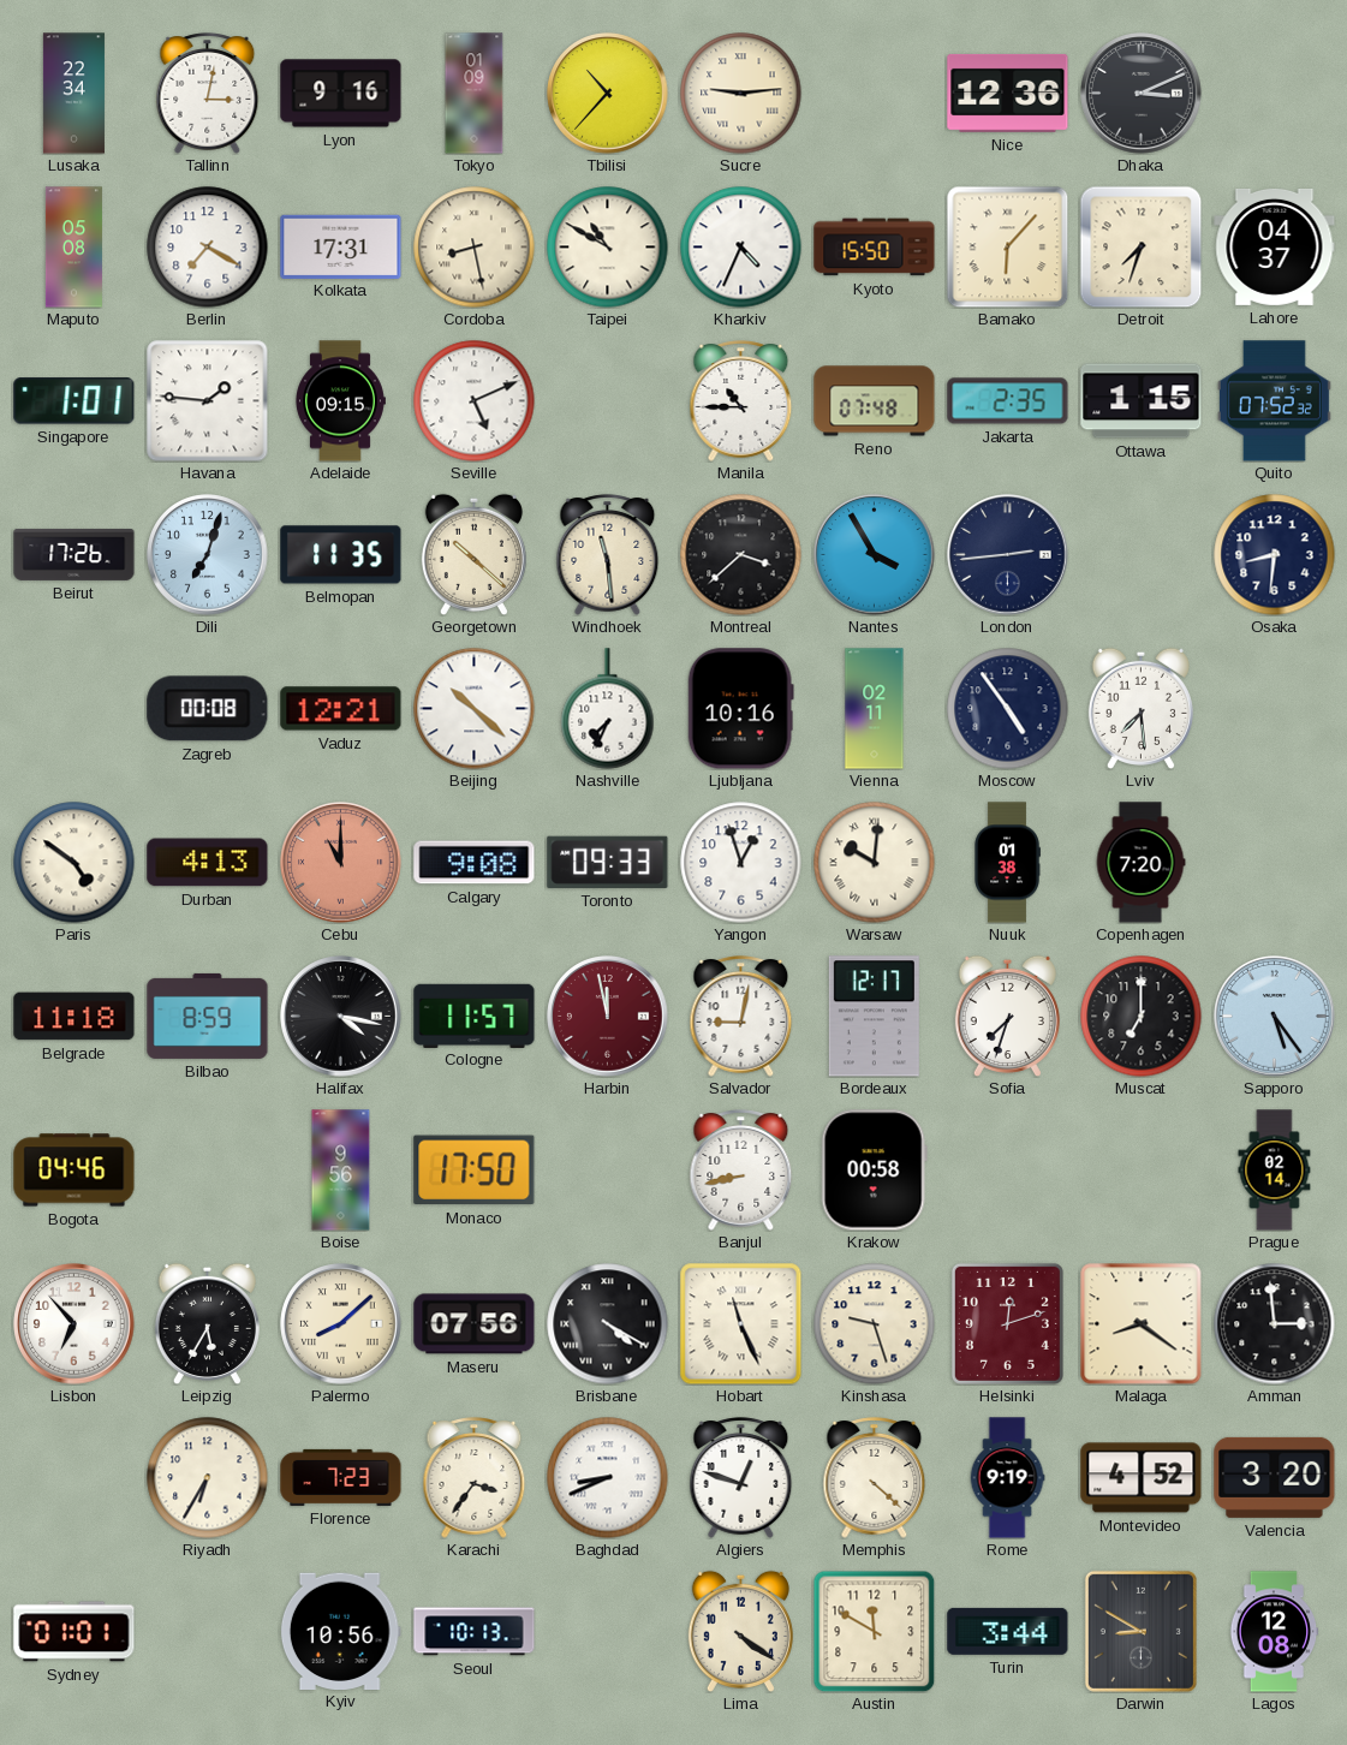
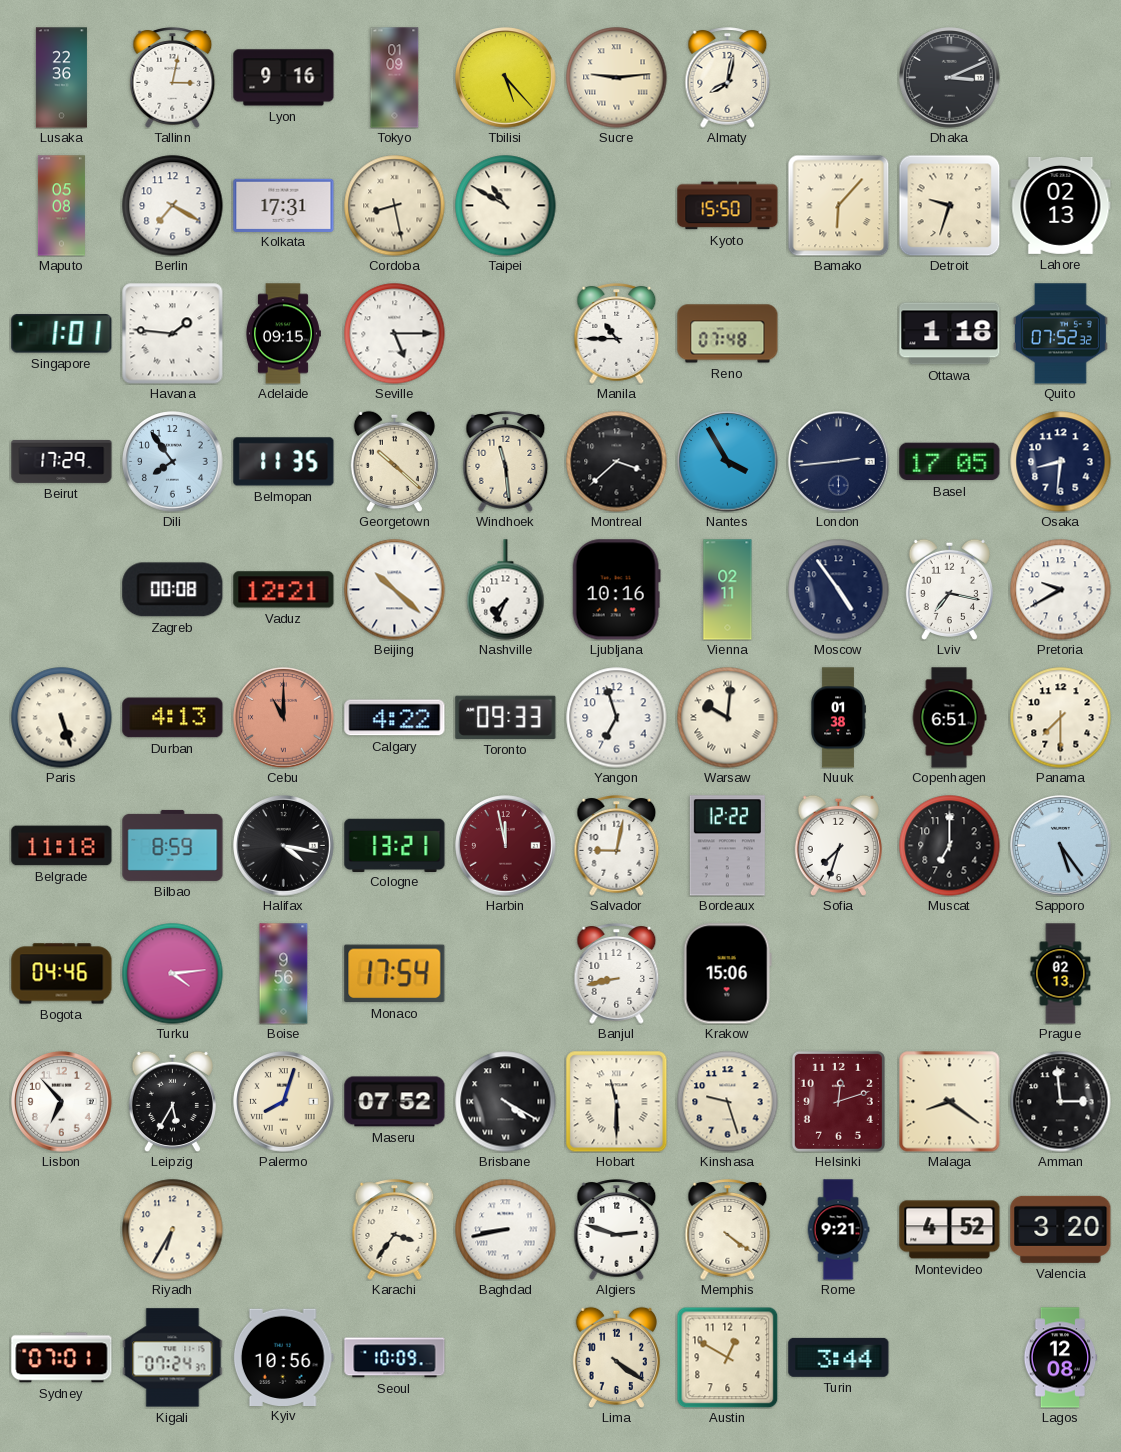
Lusaka: 22:34 -> 22:36 (61, 78)
Tbilisi: 10:37 -> 5:23 (506, 78)
Almaty: none -> 8:02 (728, 78)
Nice: 12:36 -> none (1008, 93)
Kharkiv: 4:34 -> none (741, 248)
Detroit: 7:33 -> 9:33 (949, 205)
Lahore: 04:37 -> 02:13 (1061, 205)
Seville: 5:11 -> 5:15 (395, 334)
Jakarta: 2:35 -> none (1008, 401)
Ottawa: 1:15 -> 1:18 (950, 334)
Beirut: 17:26 -> 17:29 (62, 461)
Dili: 7:03 -> 7:54 (173, 462)
Basel: none -> 17:05 (950, 462)
Lviv: 7:29 -> 7:17 (949, 589)
Pretoria: none -> 9:40 (1061, 590)
Paris: 4:51 -> 5:27 (62, 718)
Calgary: 9:08 -> 4:22 (395, 718)
Yangon: 12:57 -> 6:57 (617, 718)
Copenhagen: 7:20 -> 6:51 (949, 718)
Panama: none -> 7:30 (1061, 718)
Cologne: 11:57 -> 13:21 (395, 845)
Bordeaux: 12:17 -> 12:22 (727, 846)
Turku: none -> 4:14 (173, 974)
Monaco: 17:50 -> 17:54 (395, 974)
Krakow: 00:58 -> 15:06 (727, 974)
Prague: 02:14 -> 02:13 (1061, 974)
Palermo: 8:08 -> 8:03 (284, 1102)
Maseru: 07:56 -> 07:52 (395, 1102)
Hobart: 11:26 -> 11:30 (617, 1102)
Florence: 7:23 -> none (341, 1477)
Baghdad: 8:41 -> 8:43 (506, 1230)
Algiers: 12:48 -> 2:48 (617, 1230)
Memphis: 4:22 -> 4:21 (728, 1230)
Rome: 9:19 -> 9:21 (838, 1230)
Sydney: 01:01 -> 07:01 (62, 1358)
Kigali: none -> 07:24 (173, 1358)
Seoul: 10:13 -> 10:09 (395, 1358)
Austin: 11:50 -> 12:50 (727, 1357)
Darwin: 8:50 -> none (1140, 1631)
